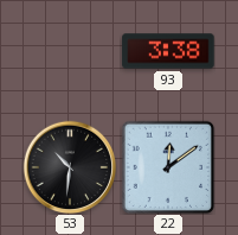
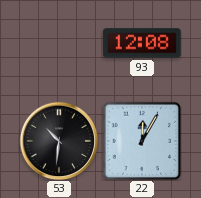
93: 3:38 -> 12:08 (142, 43)
22: 12:09 -> 12:05 (141, 140)
